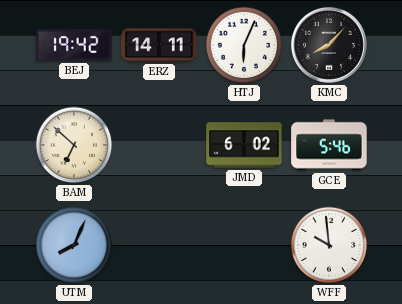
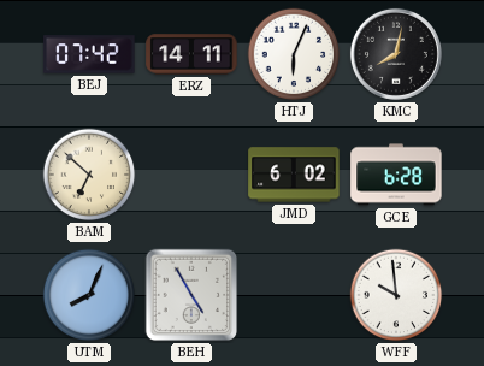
BEJ: 19:42 -> 07:42 (89, 54)
KMC: 8:07 -> 8:02 (396, 54)
GCE: 5:46 -> 6:28 (396, 175)
BEH: none -> 4:55 (191, 295)
